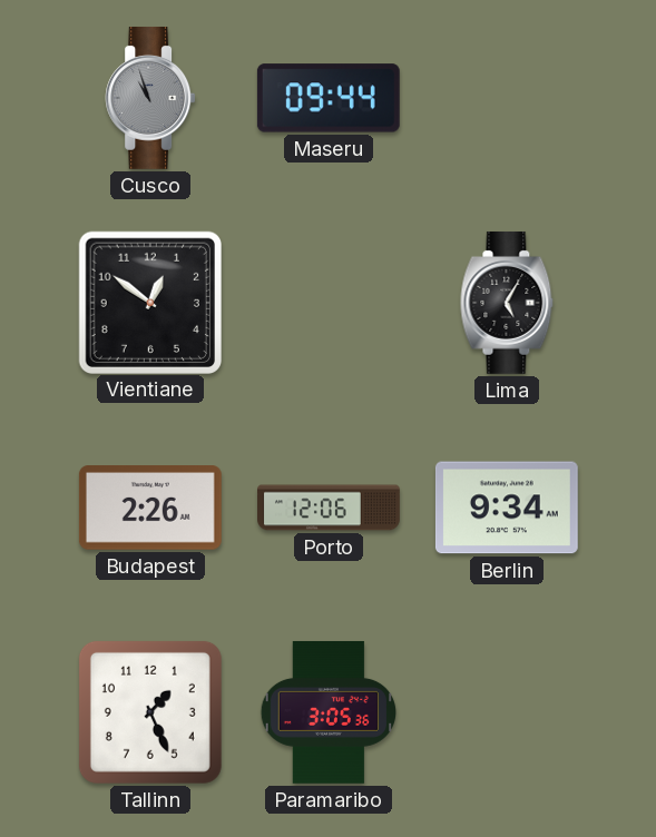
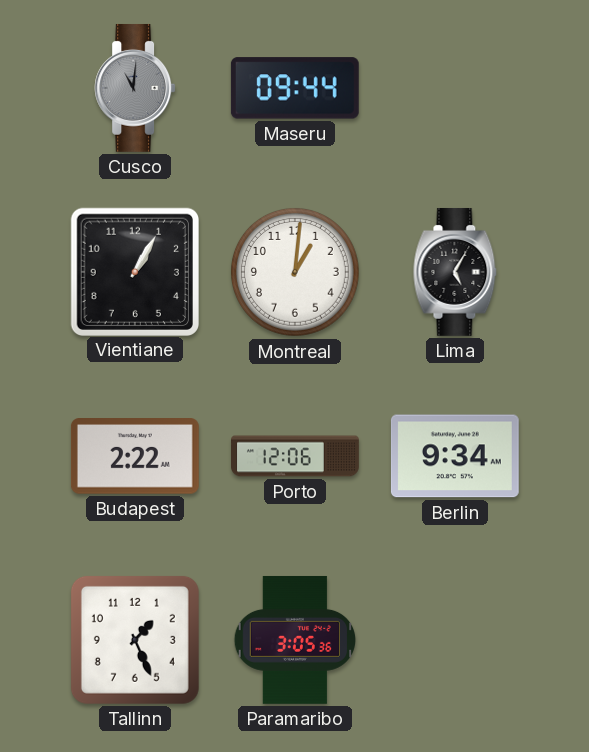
Cusco: 10:57 -> 11:01 (135, 88)
Vientiane: 12:51 -> 1:05 (134, 271)
Montreal: none -> 1:01 (295, 272)
Budapest: 2:26 -> 2:22 (135, 457)
